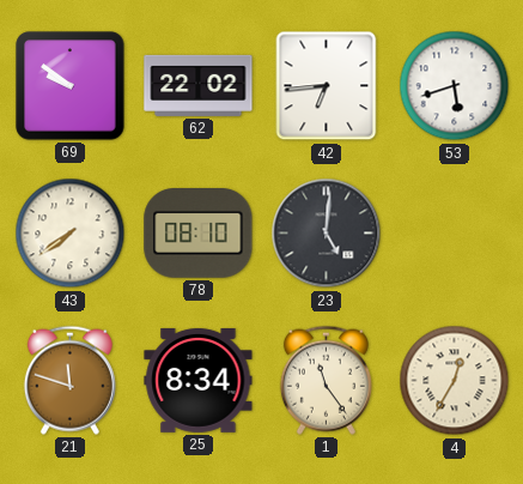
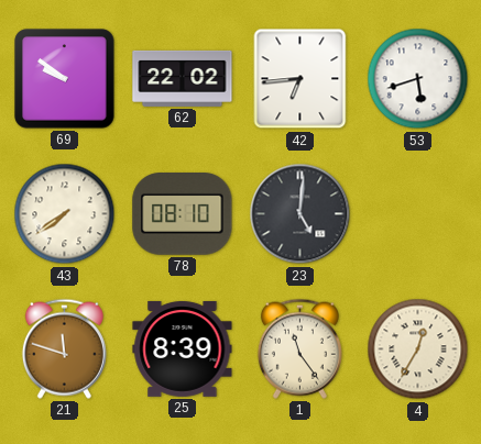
25: 8:34 -> 8:39 (183, 349)
